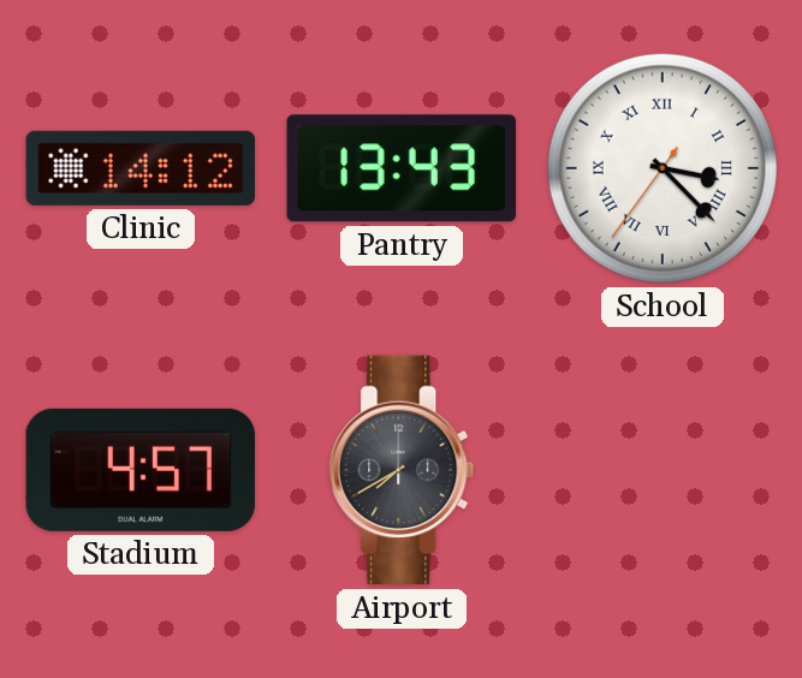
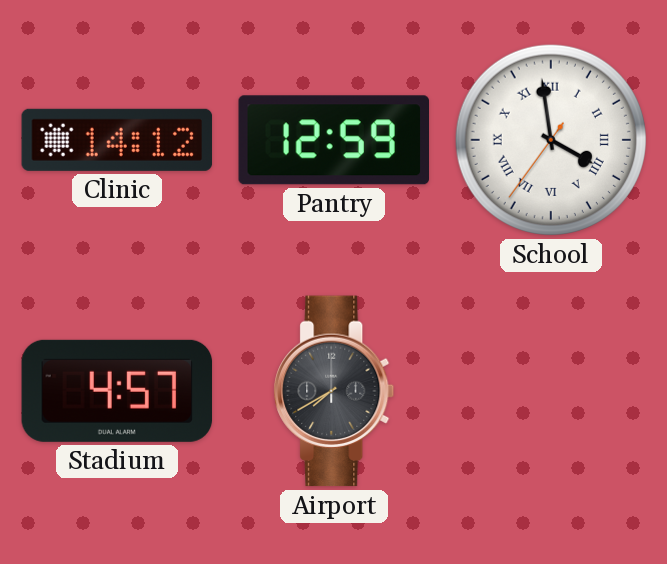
Pantry: 13:43 -> 12:59 (333, 140)
School: 3:22 -> 3:58 (551, 140)
